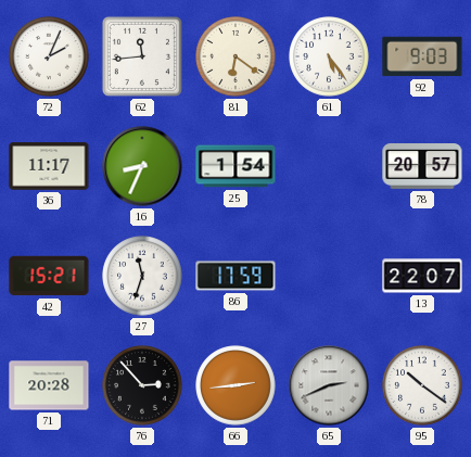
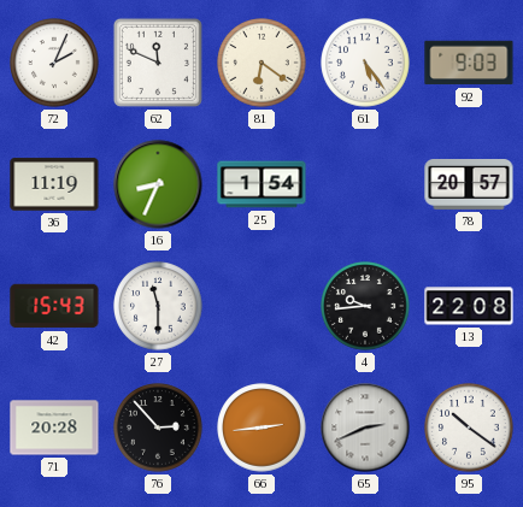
62: 11:44 -> 11:49 (158, 63)
36: 11:17 -> 11:19 (54, 184)
42: 15:21 -> 15:43 (54, 306)
27: 11:33 -> 11:30 (158, 306)
86: 17:59 -> none (235, 276)
4: none -> 9:44 (365, 306)
13: 22:07 -> 22:08 (469, 306)
